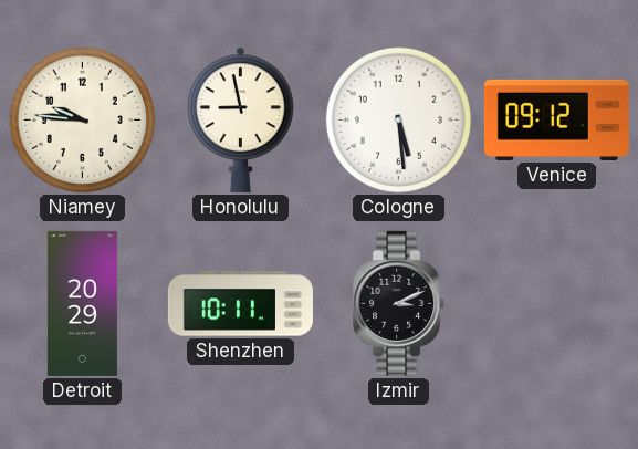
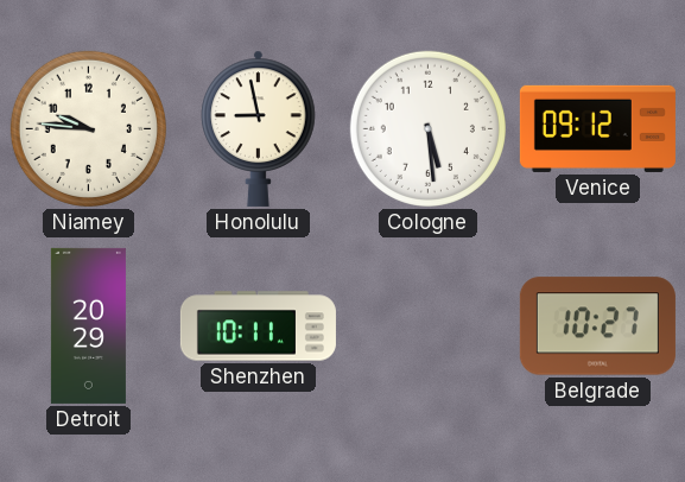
Izmir: 3:11 -> none (399, 303)
Belgrade: none -> 10:27 (597, 326)
